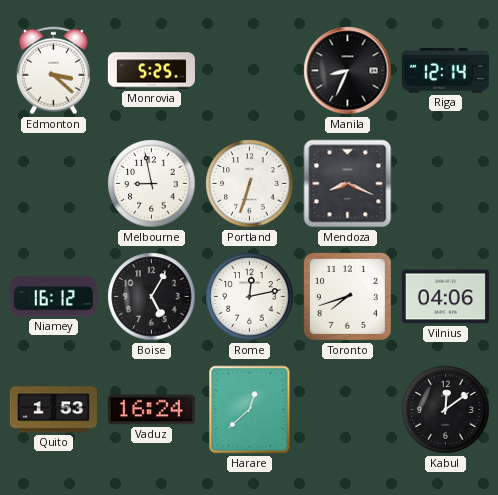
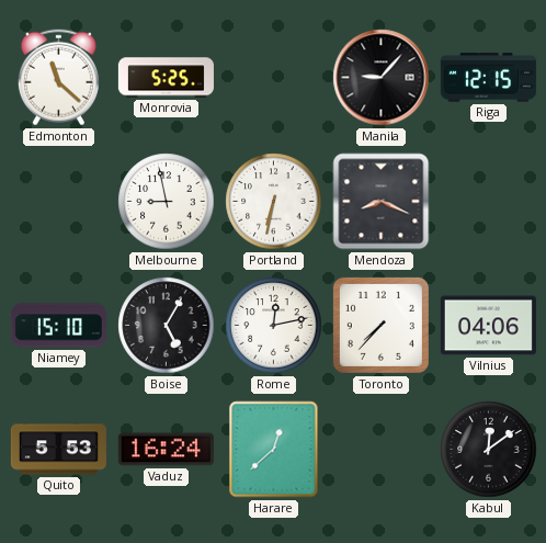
Edmonton: 3:22 -> 11:22 (58, 78)
Manila: 8:34 -> 9:07 (382, 78)
Riga: 12:14 -> 12:15 (488, 78)
Portland: 6:33 -> 6:32 (274, 202)
Niamey: 16:12 -> 15:10 (58, 326)
Toronto: 7:42 -> 7:37 (380, 325)
Quito: 1:53 -> 5:53 (58, 450)
